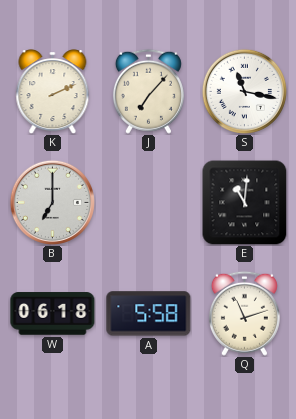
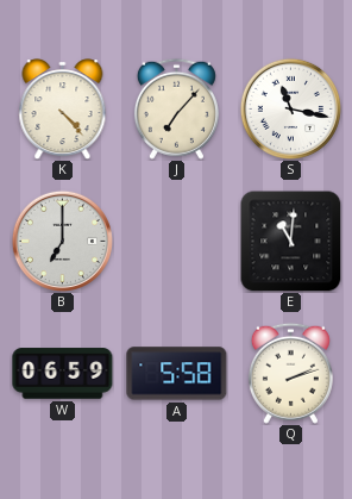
K: 2:11 -> 4:23 (63, 110)
W: 06:18 -> 06:59 (63, 374)
Q: 11:12 -> 2:12 (290, 373)
